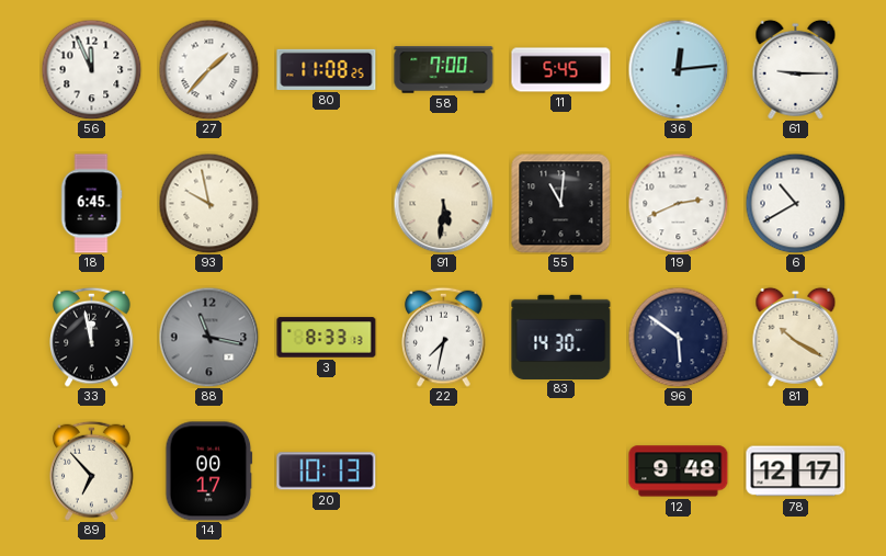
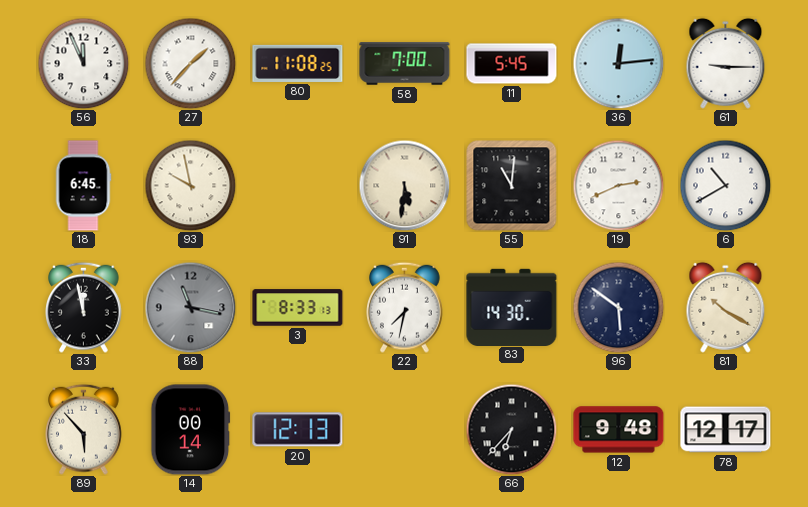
89: 6:53 -> 5:53 (84, 429)
14: 00:17 -> 00:14 (191, 430)
20: 10:13 -> 12:13 (298, 430)
66: none -> 6:37 (511, 429)
